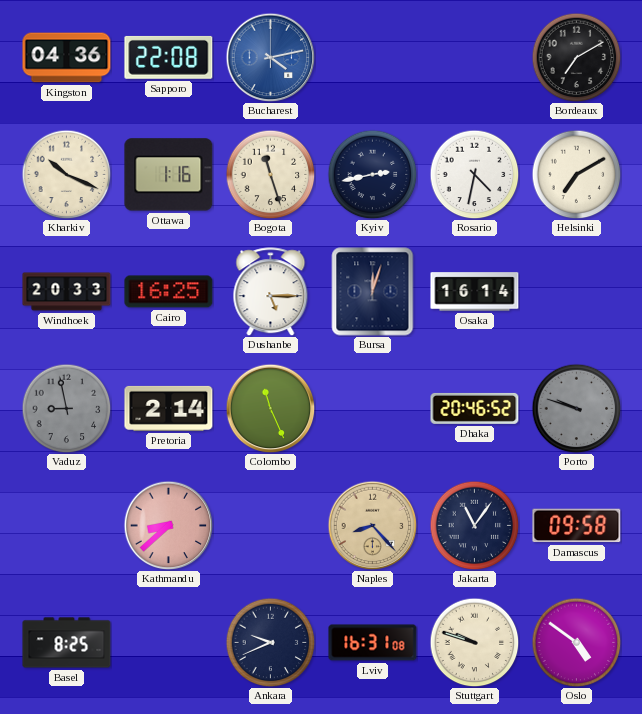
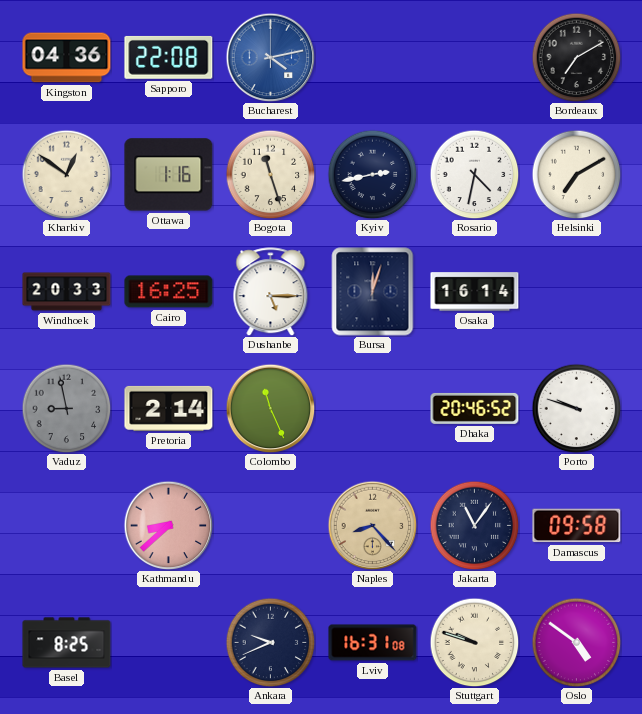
Kharkiv: 10:19 -> 12:51 (66, 174)
Porto dial: grey -> white (576, 408)
